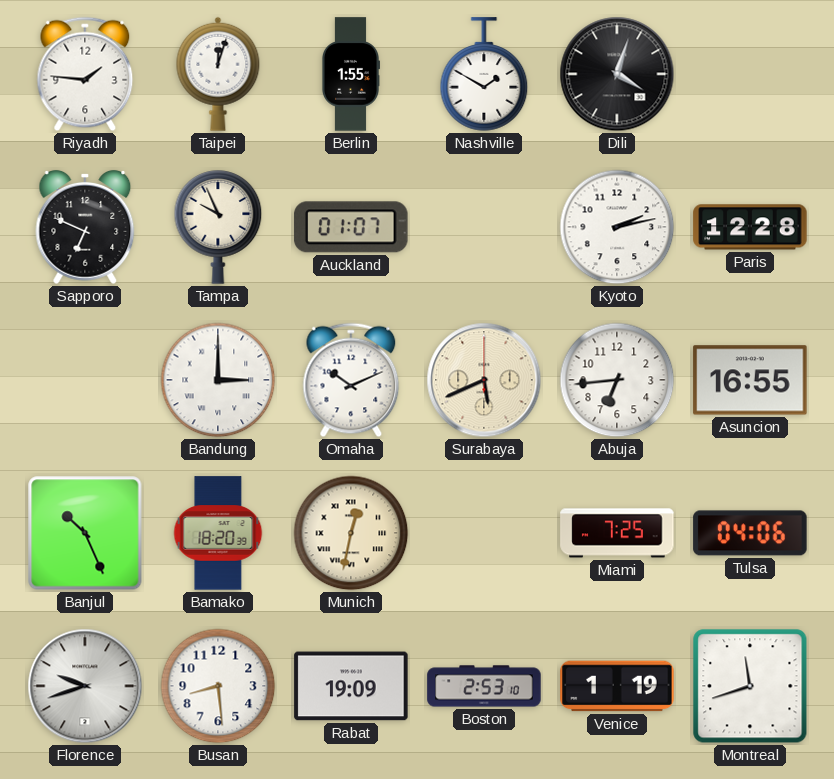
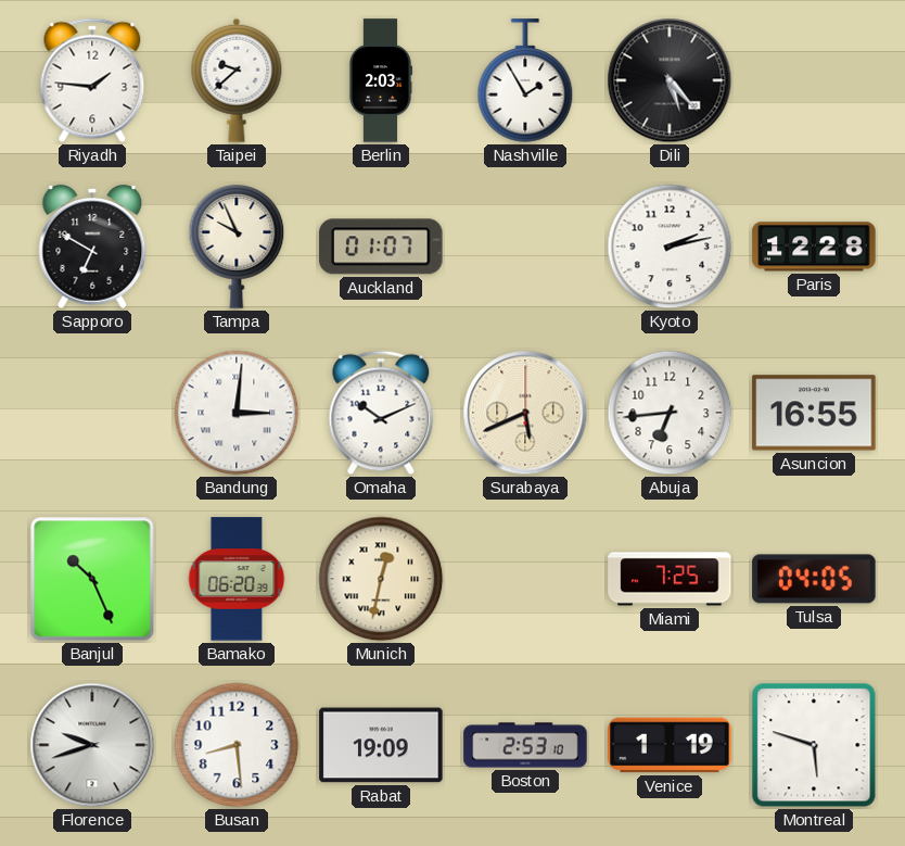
Taipei: 12:03 -> 9:38 (237, 80)
Berlin: 1:55 -> 2:03 (380, 80)
Nashville: 1:50 -> 1:55 (525, 80)
Dili: 4:03 -> 5:23 (670, 80)
Sapporo: 6:49 -> 6:50 (92, 247)
Bandung: 3:00 -> 3:01 (237, 413)
Bamako: 18:20 -> 06:20 (237, 579)
Tulsa: 04:06 -> 04:05 (814, 579)
Montreal: 11:42 -> 5:48 (814, 745)
